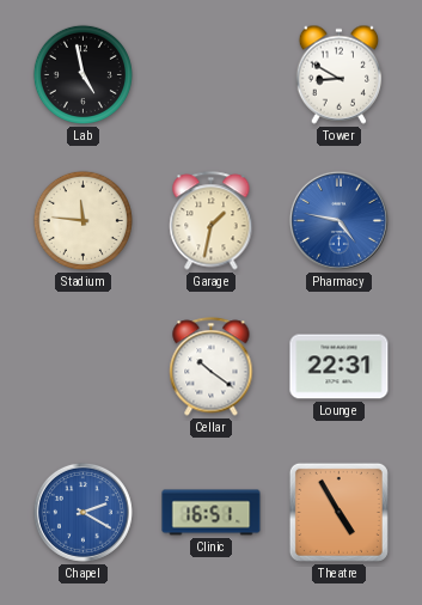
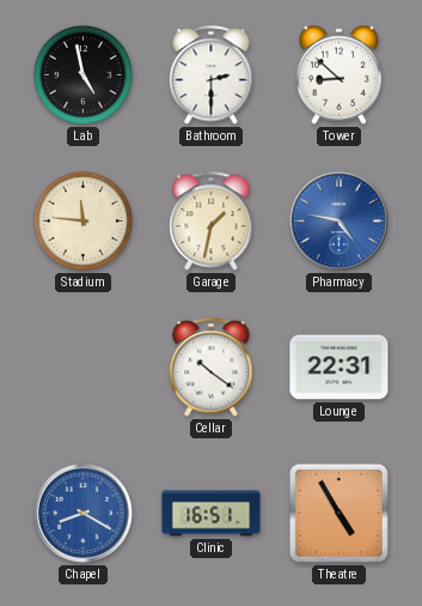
Bathroom: none -> 2:30 (212, 75)
Tower: 8:50 -> 8:52 (340, 74)
Chapel: 2:20 -> 8:20 (82, 513)
